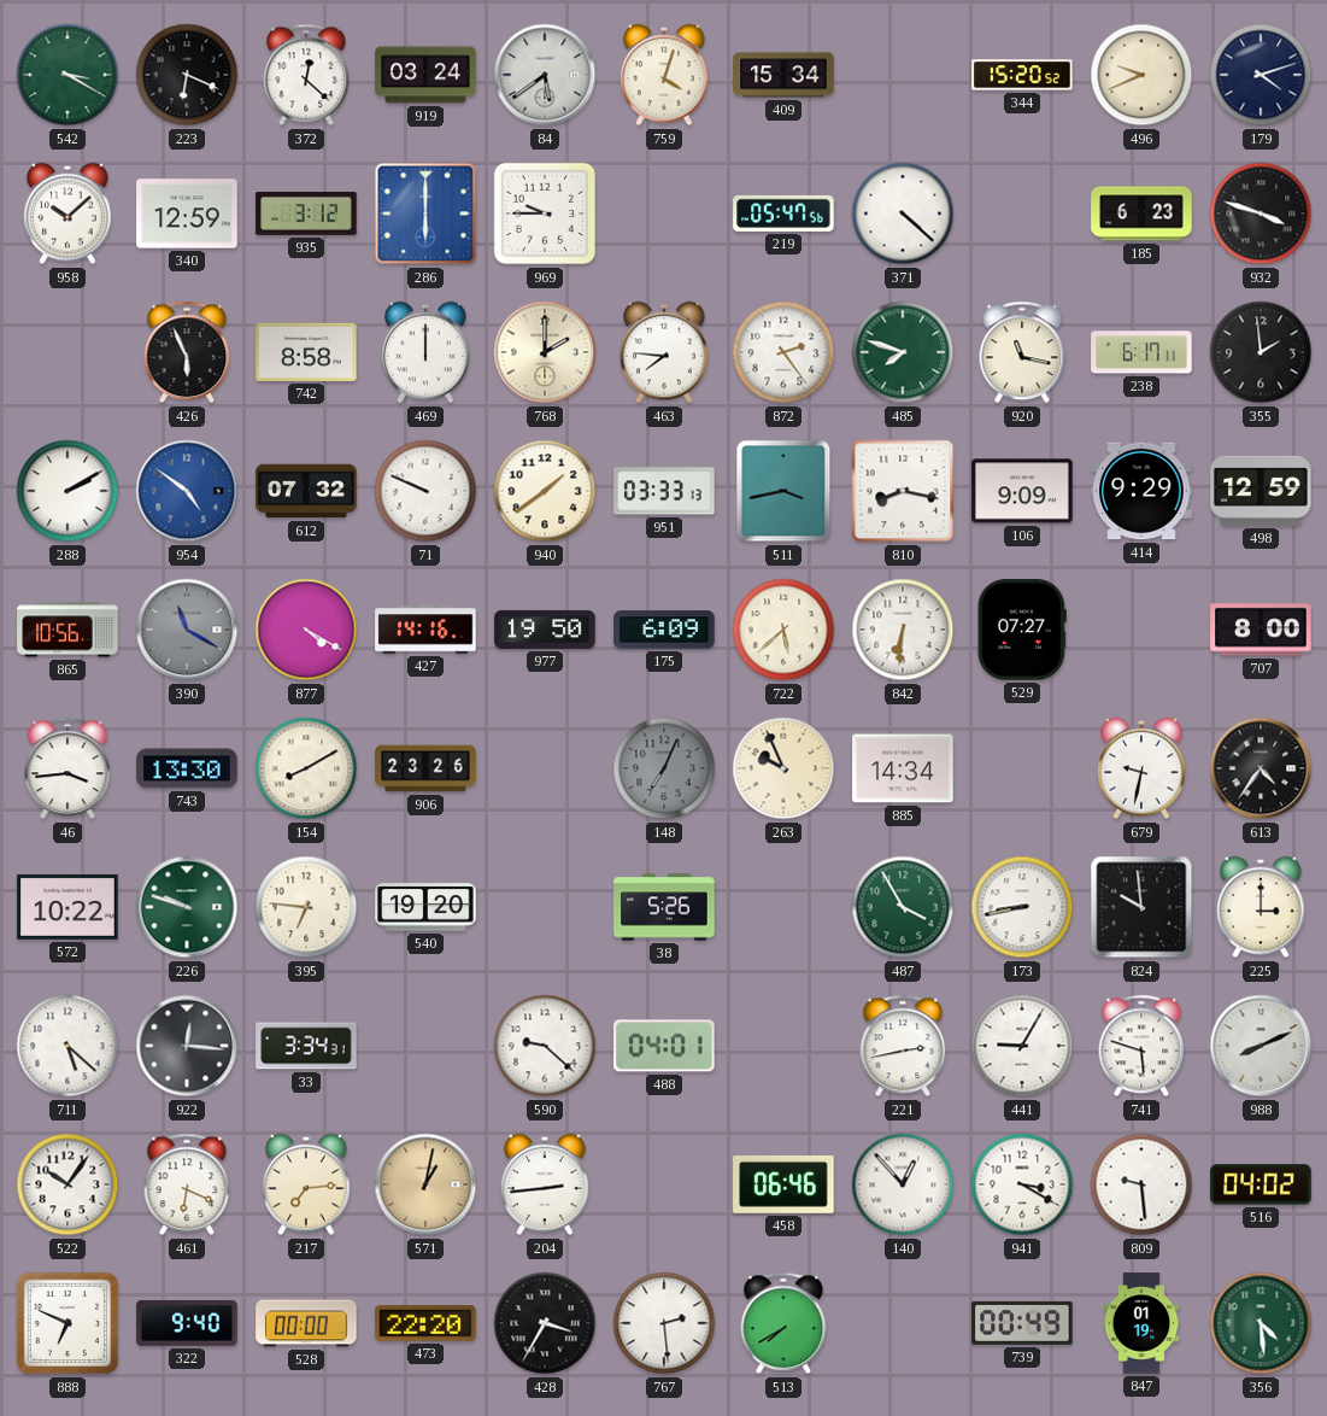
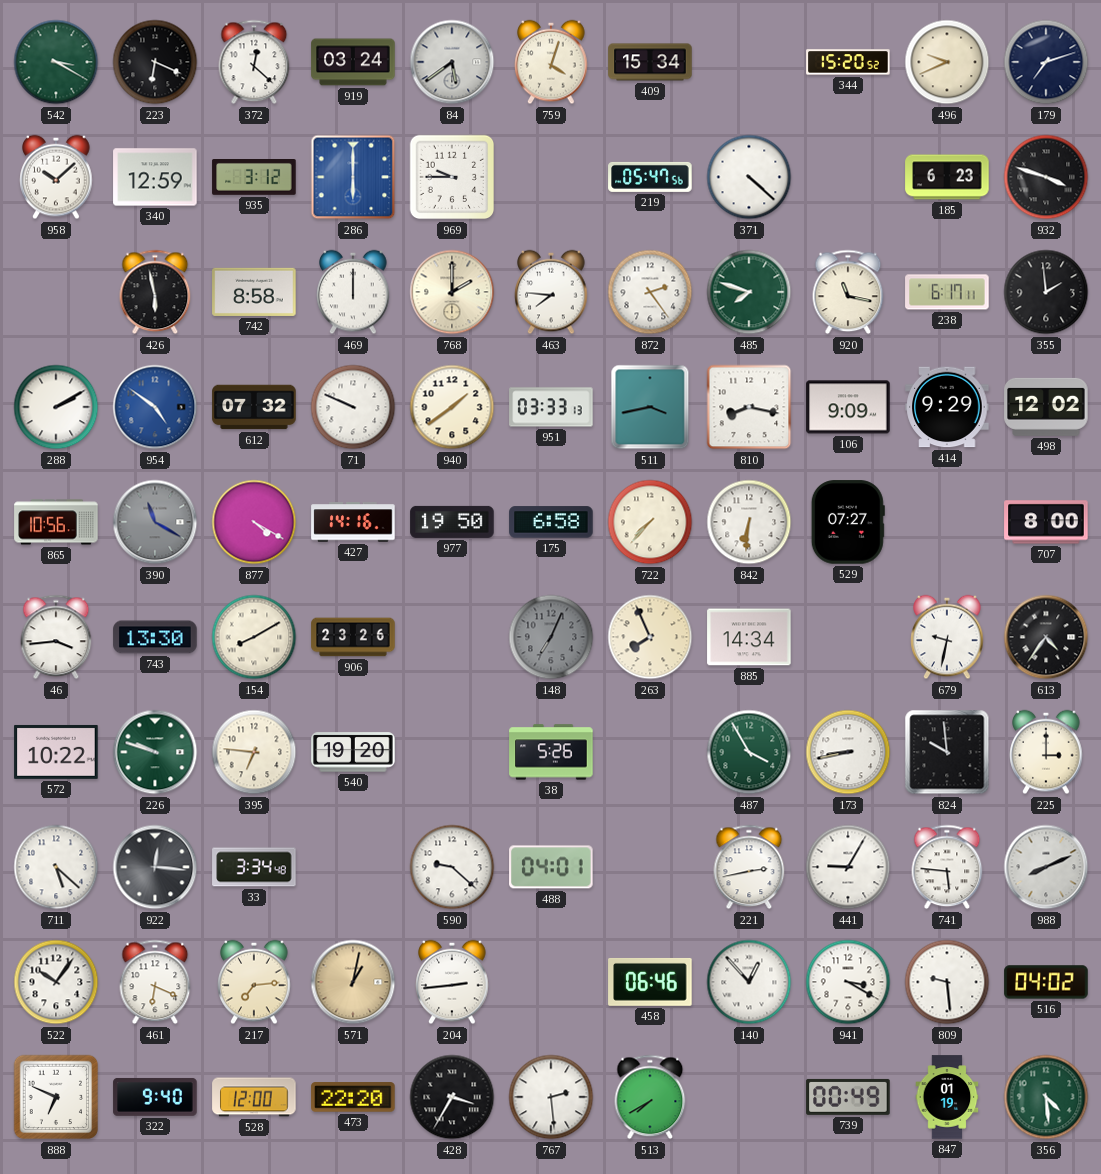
179: 4:12 -> 7:12 (1046, 62)
426: 5:56 -> 5:58 (155, 292)
498: 12:59 -> 12:02 (1046, 407)
175: 6:09 -> 6:58 (551, 522)
722: 5:38 -> 7:37 (650, 522)
263: 9:56 -> 7:56 (650, 637)
33: 3:34:31 -> 3:34:48 (254, 867)
741: 5:48 -> 5:46 (947, 867)
528: 00:00 -> 12:00 (254, 1097)
